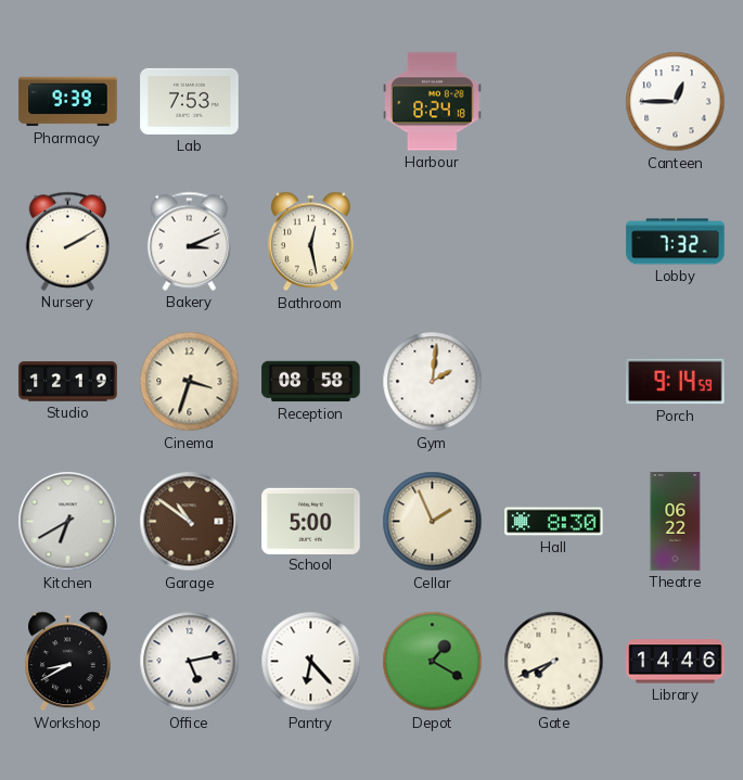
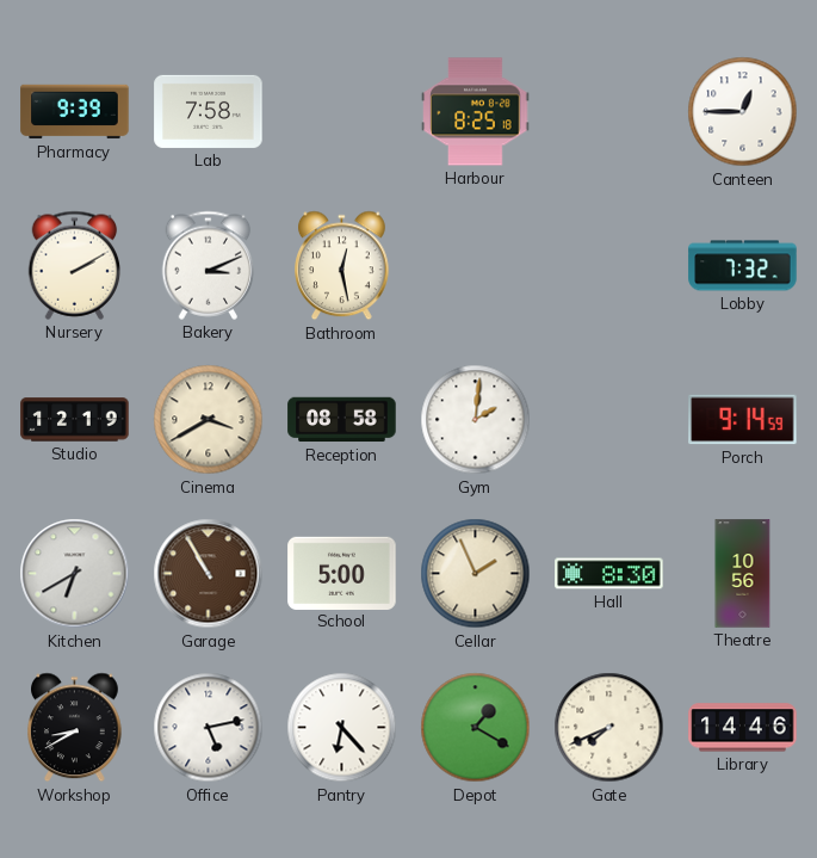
Lab: 7:53 -> 7:58 (209, 111)
Harbour: 8:24 -> 8:25 (476, 112)
Cinema: 3:33 -> 3:40 (209, 420)
Garage: 10:51 -> 10:55 (209, 574)
Theatre: 06:22 -> 10:56 (743, 574)
